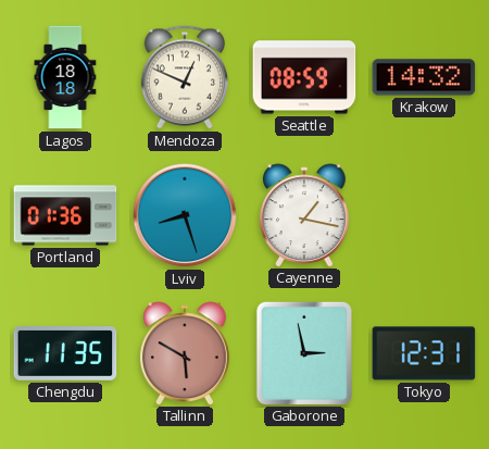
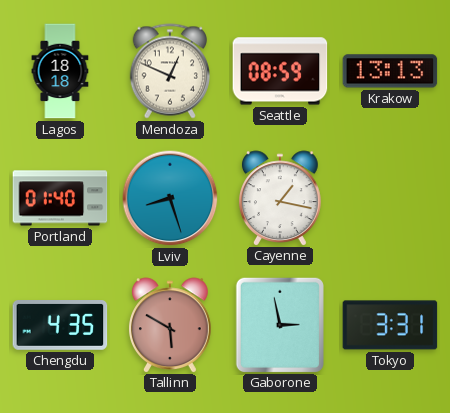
Krakow: 14:32 -> 13:13 (390, 71)
Portland: 01:36 -> 01:40 (60, 198)
Chengdu: 11:35 -> 4:35 (60, 326)
Tokyo: 12:31 -> 3:31 (390, 325)
